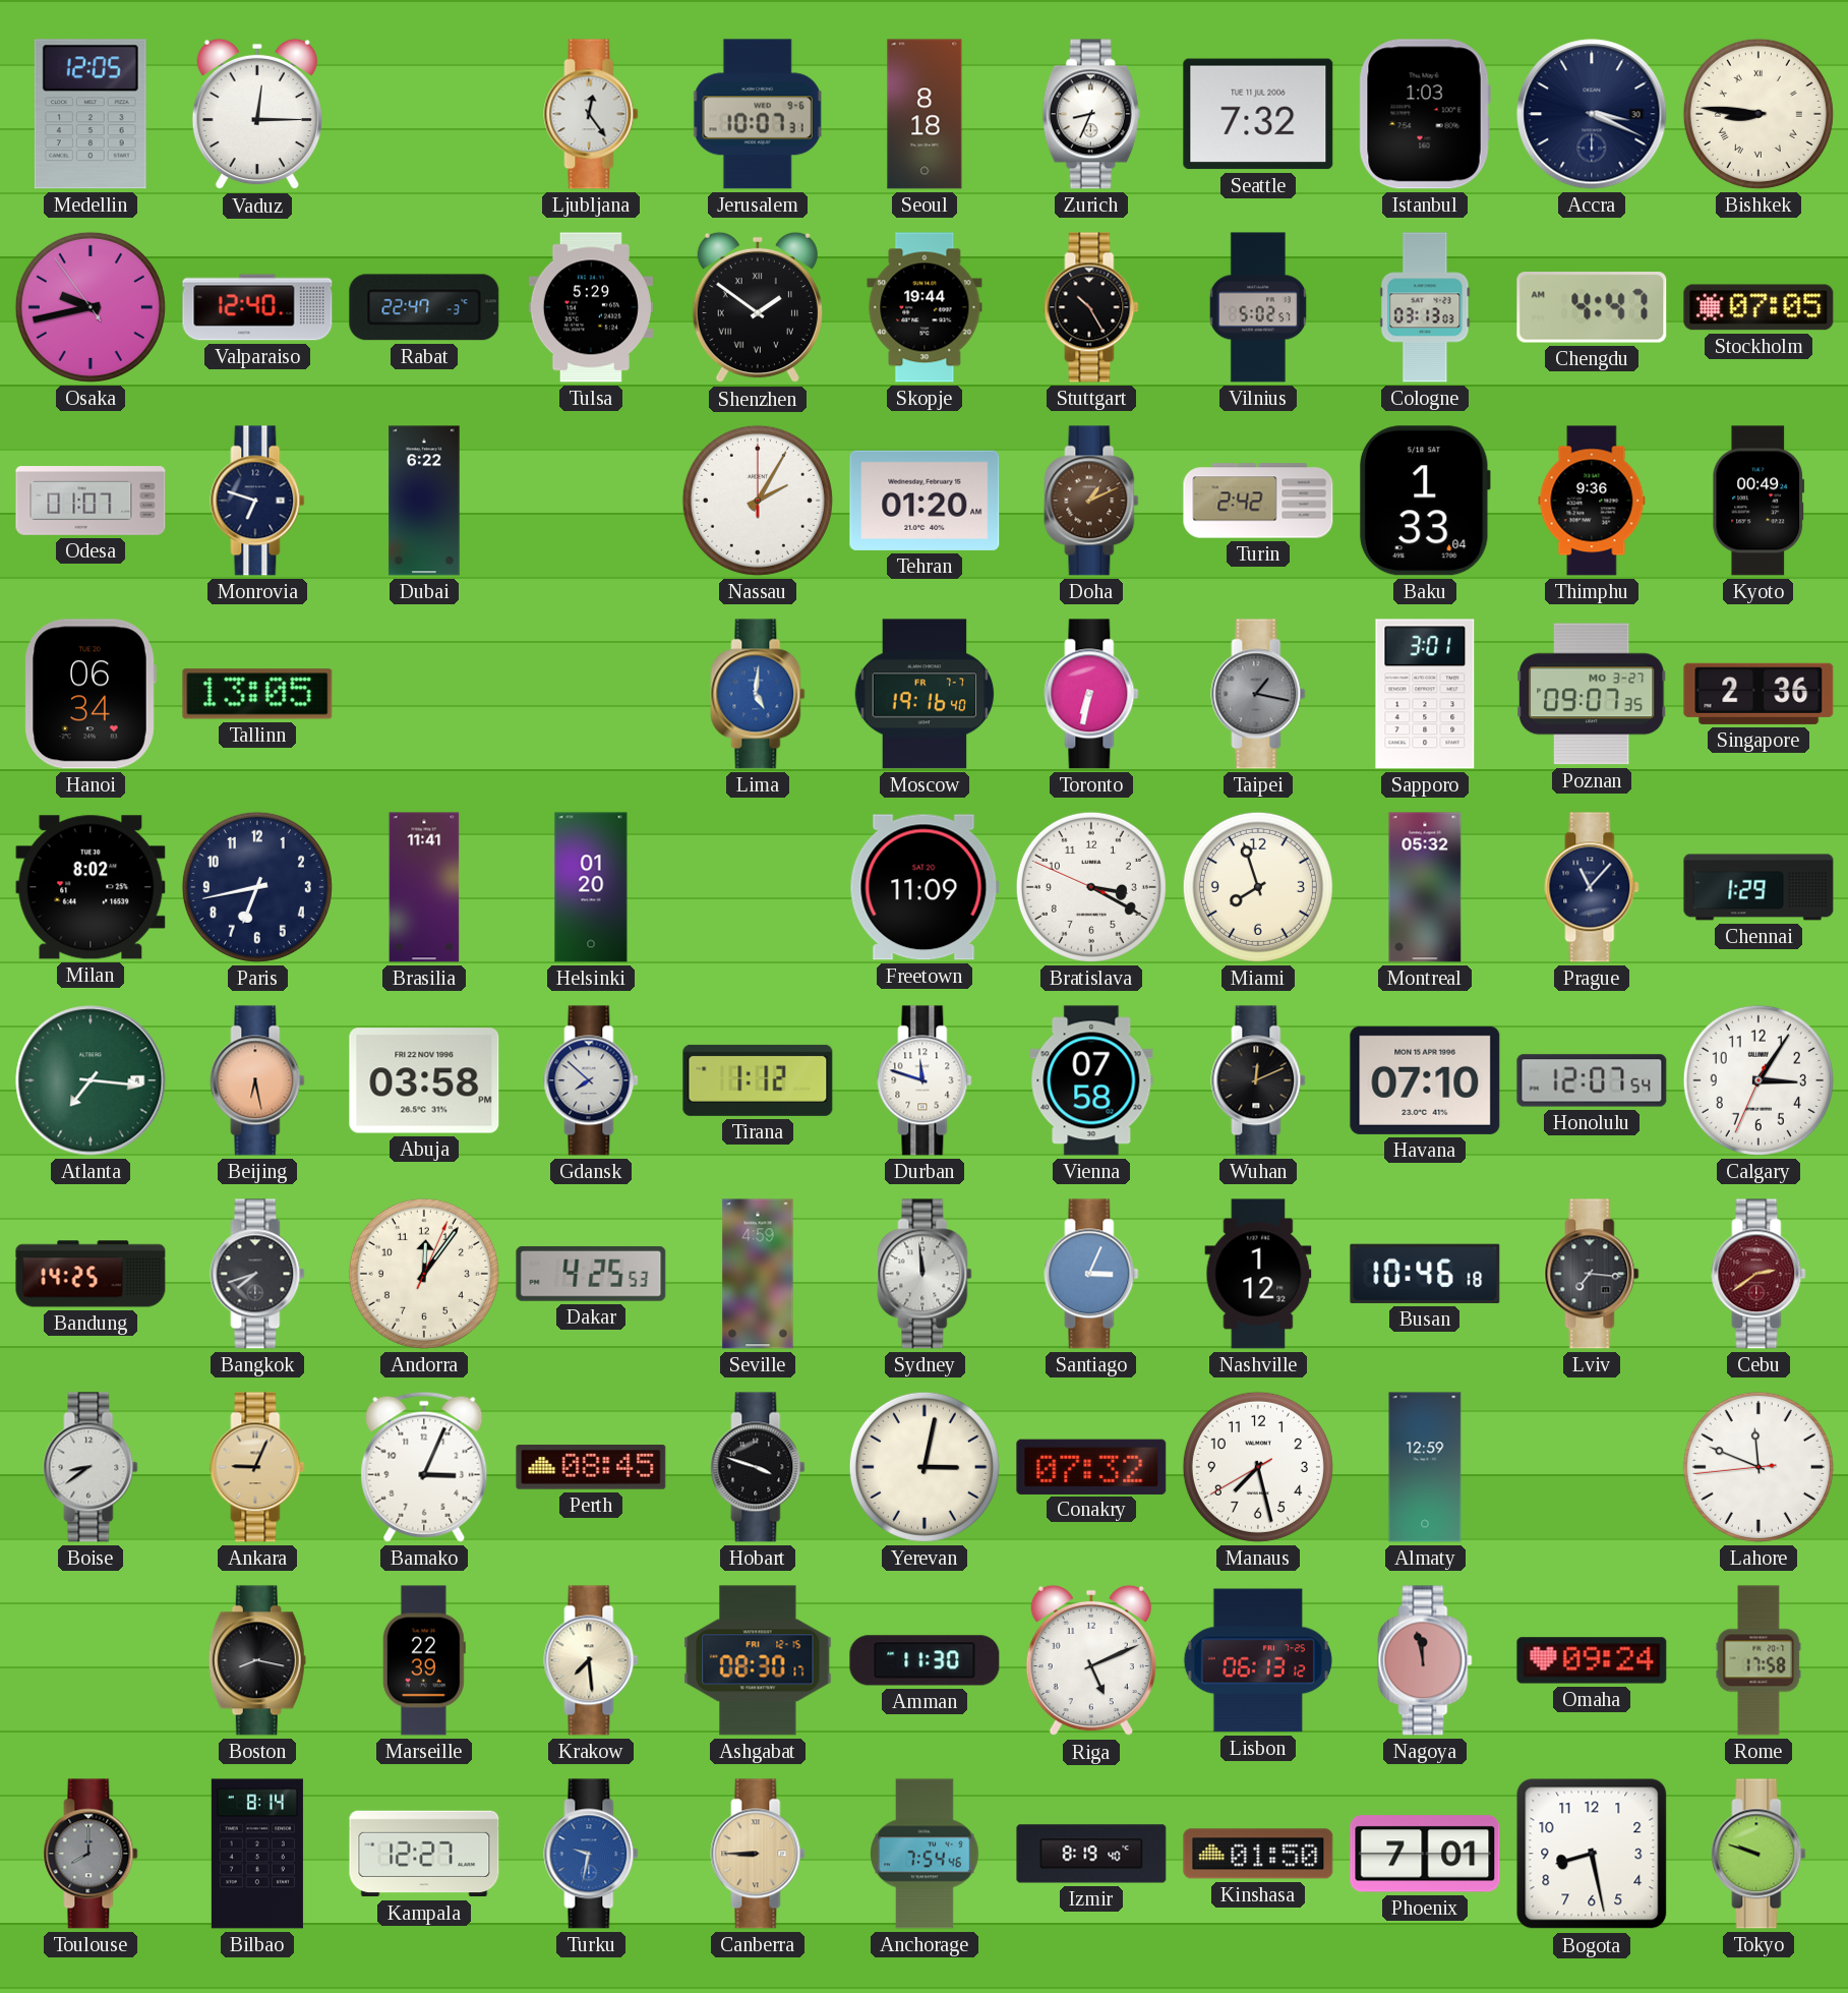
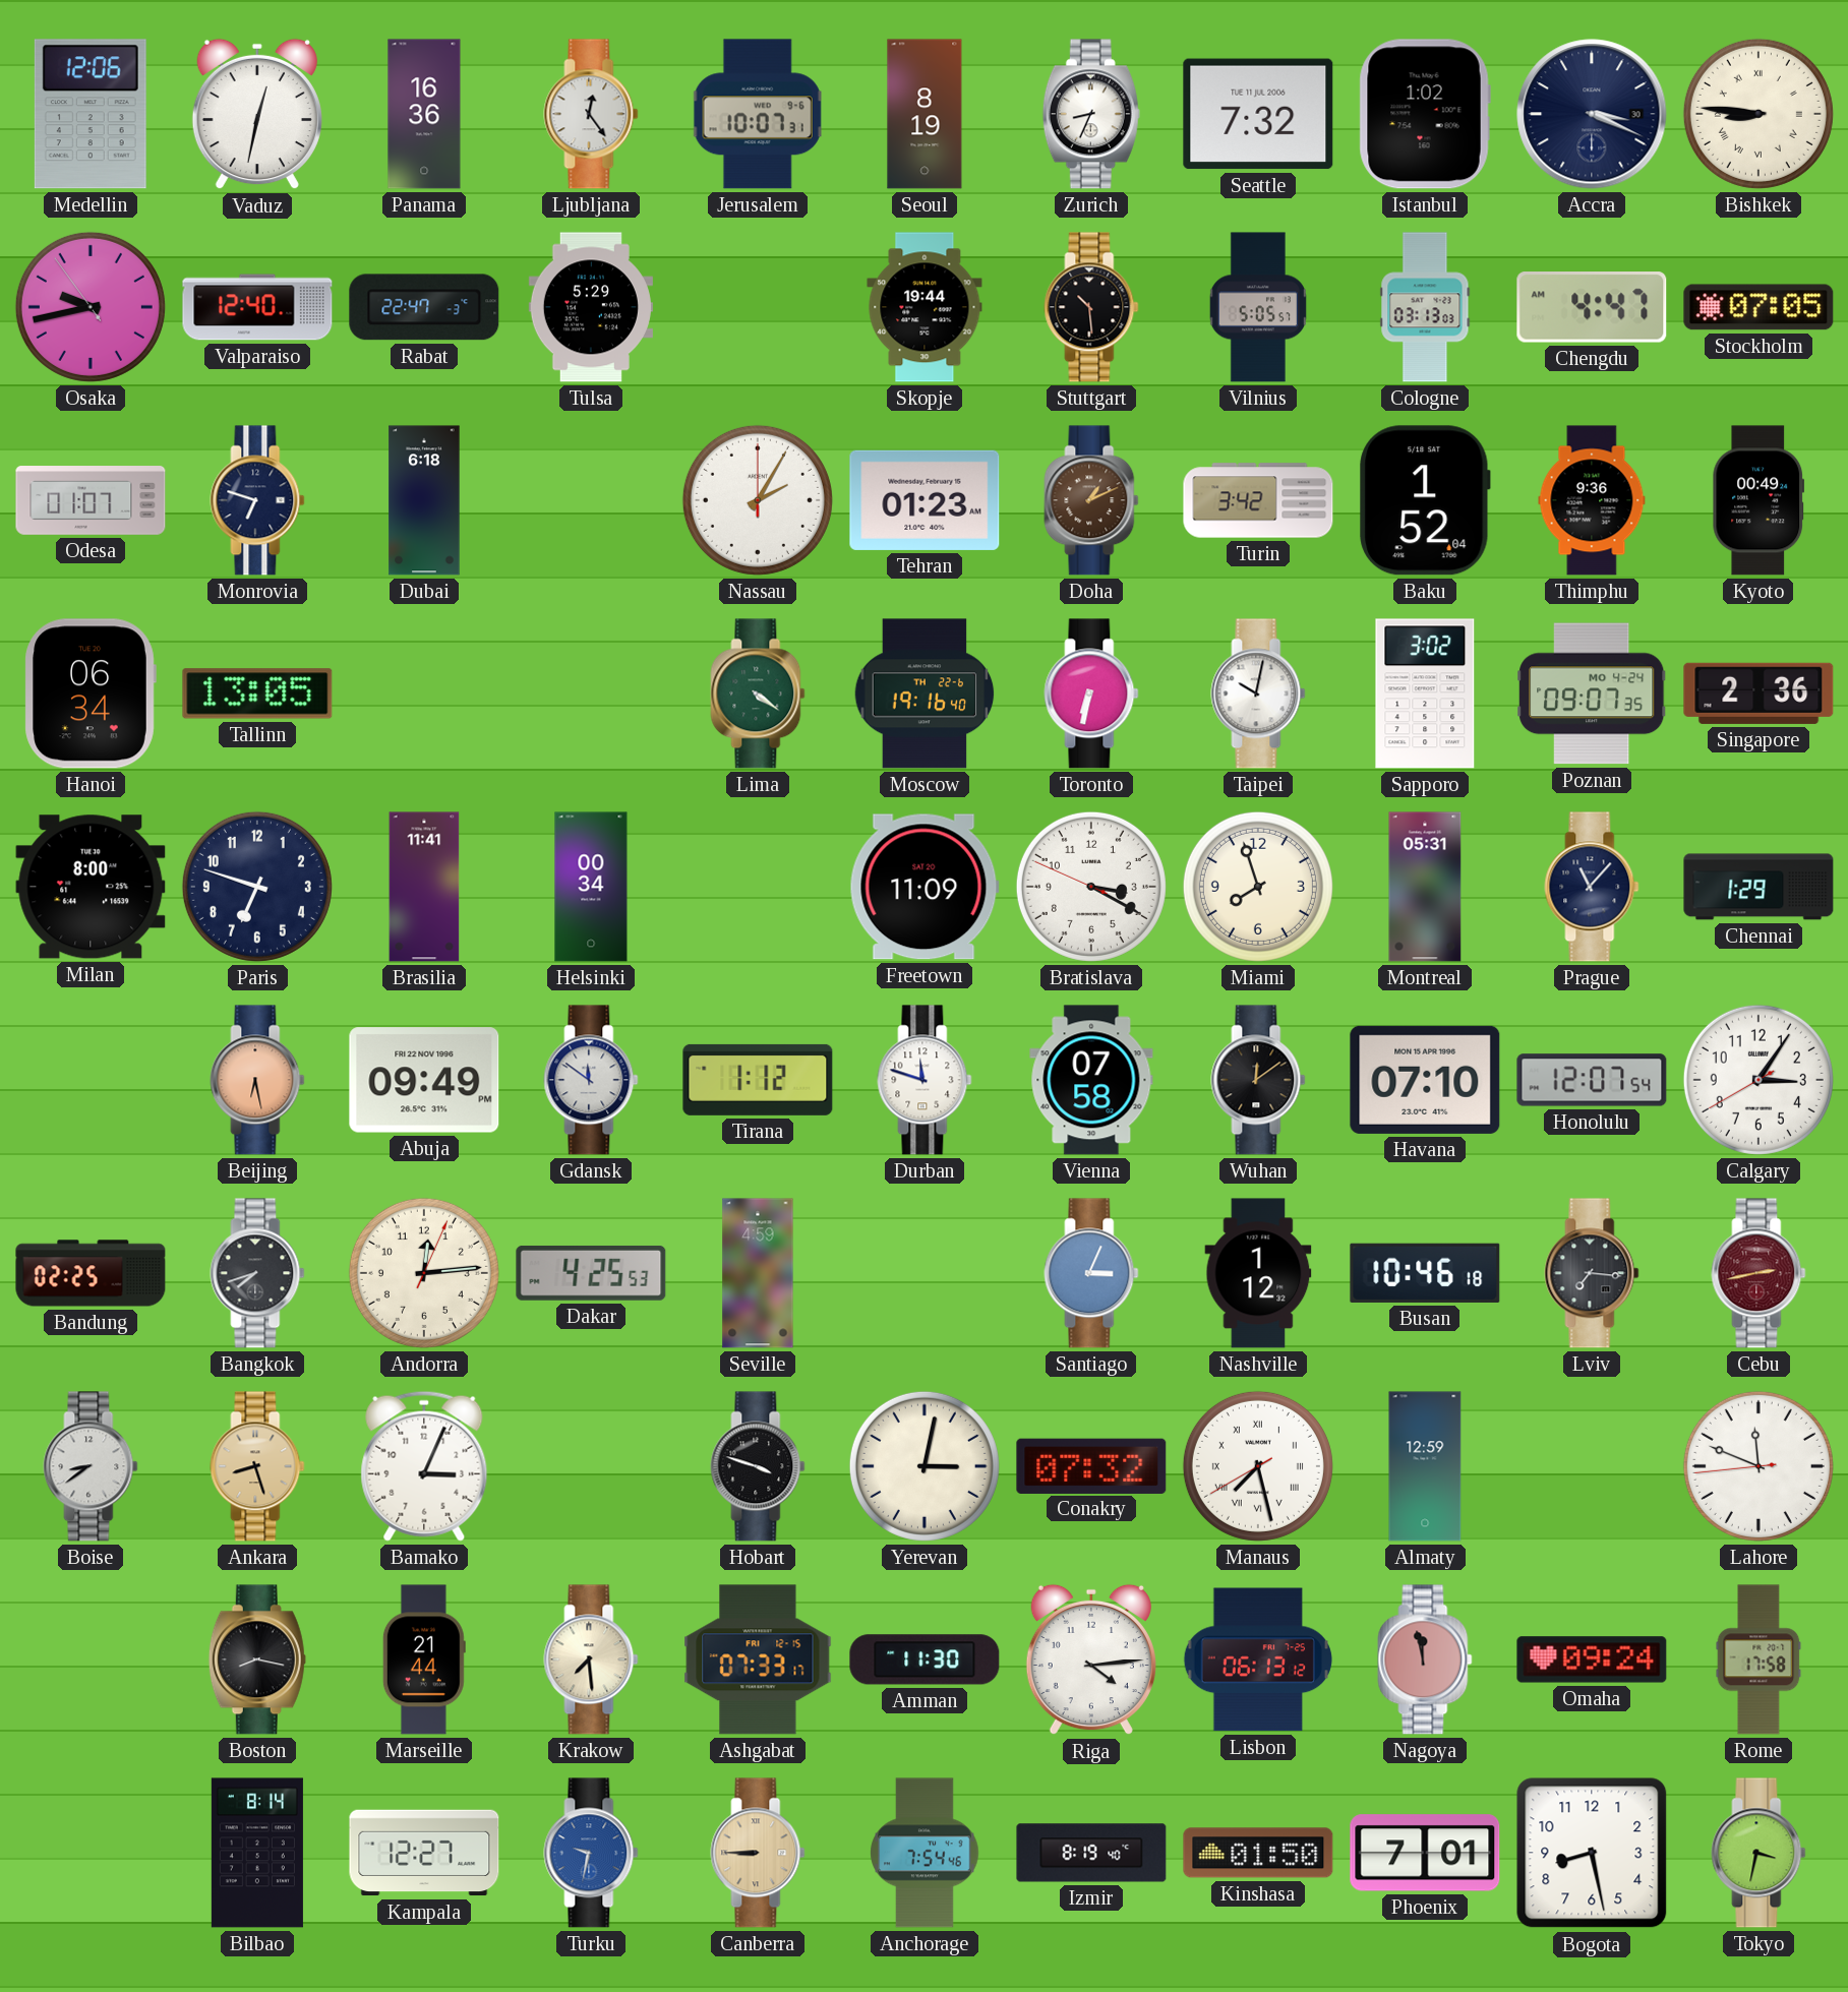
Medellin: 12:05 -> 12:06 (91, 114)
Vaduz: 12:15 -> 12:32 (257, 114)
Panama: none -> 16:36 (424, 114)
Seoul: 8:18 -> 8:19 (925, 114)
Istanbul: 1:03 -> 1:02 (1425, 114)
Shenzhen: 1:51 -> none (758, 307)
Stuttgart: 10:25 -> 10:29 (1091, 307)
Vilnius: 5:02 -> 5:05 (1258, 307)
Dubai: 6:22 -> 6:18 (424, 500)
Tehran: 01:20 -> 01:23 (925, 500)
Turin: 2:42 -> 3:42 (1258, 500)
Baku: 1:33 -> 1:52 (1425, 500)
Lima: 5:01 -> 4:21 (758, 693)
Lima dial: blue -> green (758, 693)
Moscow date: FR 7-7 -> TH 22-6 (925, 693)
Taipei: 1:17 -> 10:02 (1258, 693)
Taipei dial: grey -> white (1258, 693)
Sapporo: 3:01 -> 3:02 (1425, 693)
Poznan date: MO 3-27 -> MO 4-24 (1592, 693)
Milan: 8:02 -> 8:00 (91, 887)
Paris: 6:43 -> 6:48 (257, 887)
Helsinki: 01:20 -> 00:34 (591, 887)
Montreal: 05:32 -> 05:31 (1425, 887)
Atlanta: 7:16 -> none (91, 1080)
Abuja: 03:58 -> 09:49 (424, 1080)
Gdansk: 7:52 -> 11:51 (591, 1080)
Wuhan: 12:11 -> 12:09 (1258, 1080)
Calgary: 3:05:34 -> 3:05:40 (1758, 1080)
Bandung: 14:25 -> 02:25 (91, 1273)
Andorra: 12:06 -> 12:14 (424, 1273)
Sydney: 11:59 -> none (925, 1274)
Cebu: 2:39 -> 2:43 (1758, 1273)
Ankara: 9:04 -> 8:27 (257, 1466)
Perth: 08:45 -> none (591, 1468)
Manaus numerals: Arabic -> Roman (1258, 1466)
Marseille: 22:39 -> 21:44 (424, 1659)
Ashgabat: 08:30 -> 07:33 (758, 1659)
Riga: 5:11 -> 4:14 (1091, 1659)
Toulouse: 8:00 -> none (91, 1854)
Tokyo: 9:48 -> 3:32 (1758, 1853)
